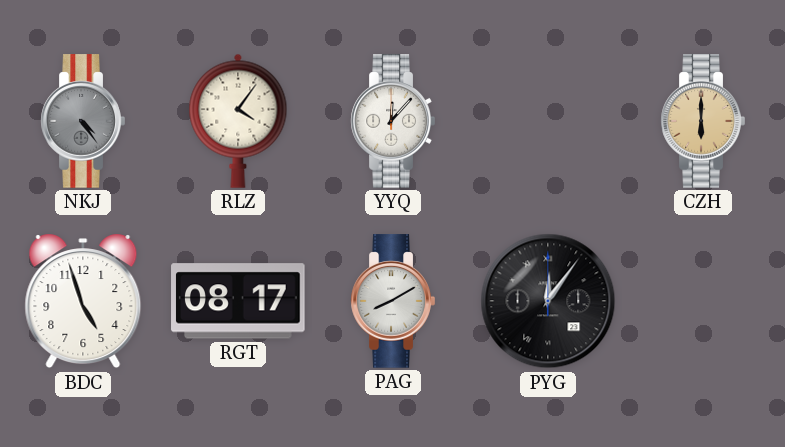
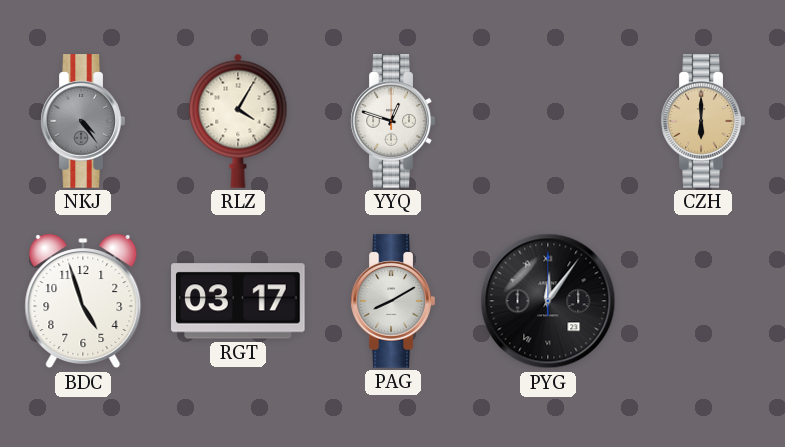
RLZ: 4:06 -> 4:05 (238, 121)
YYQ: 12:07 -> 12:48 (393, 121)
RGT: 08:17 -> 03:17 (238, 301)
